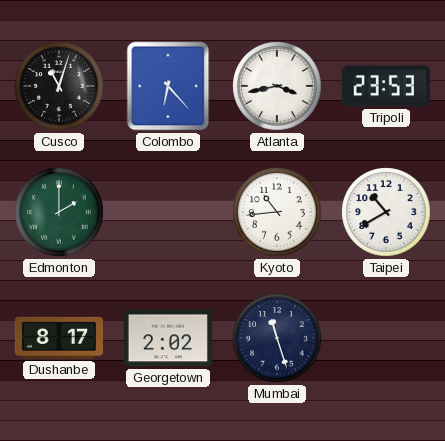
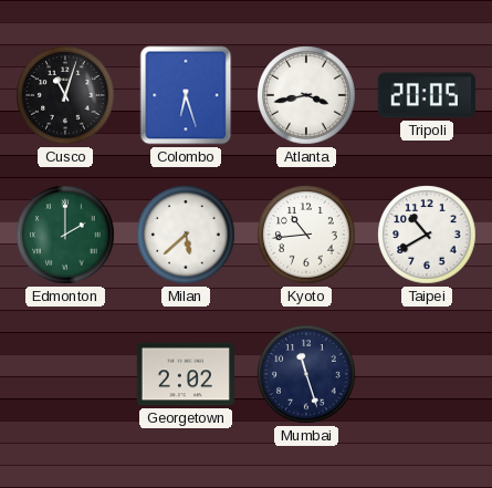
Colombo: 6:23 -> 6:27 (186, 95)
Tripoli: 23:53 -> 20:05 (427, 95)
Milan: none -> 5:38 (186, 235)
Dushanbe: 8:17 -> none (58, 338)
